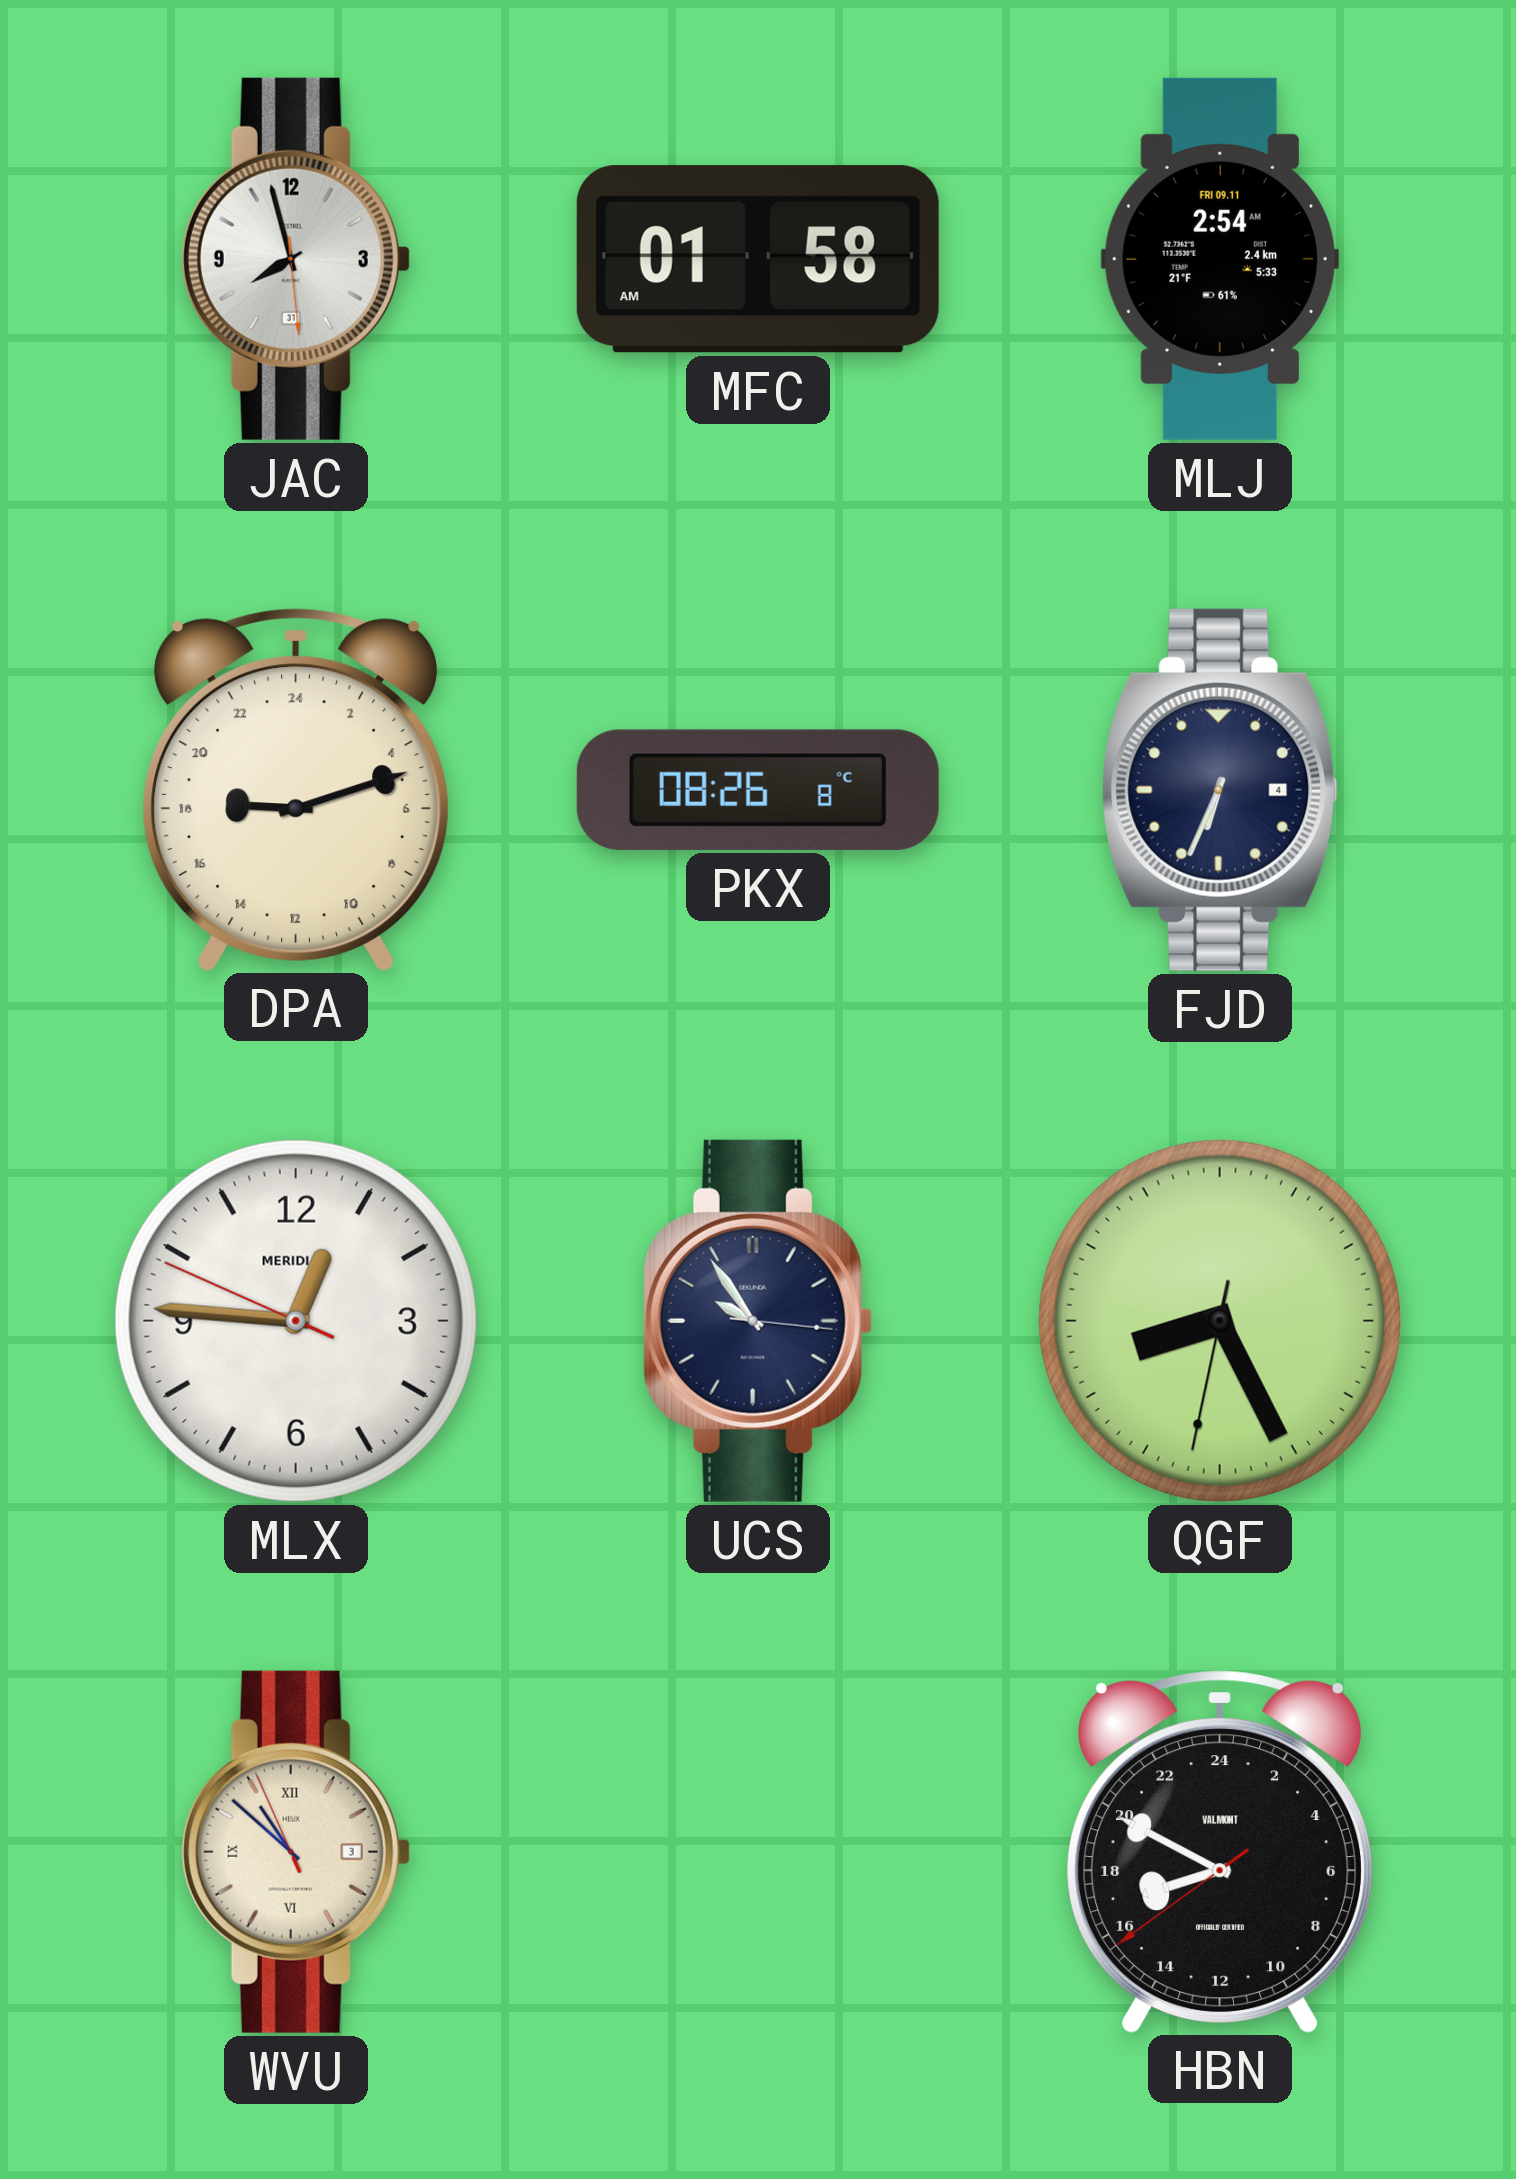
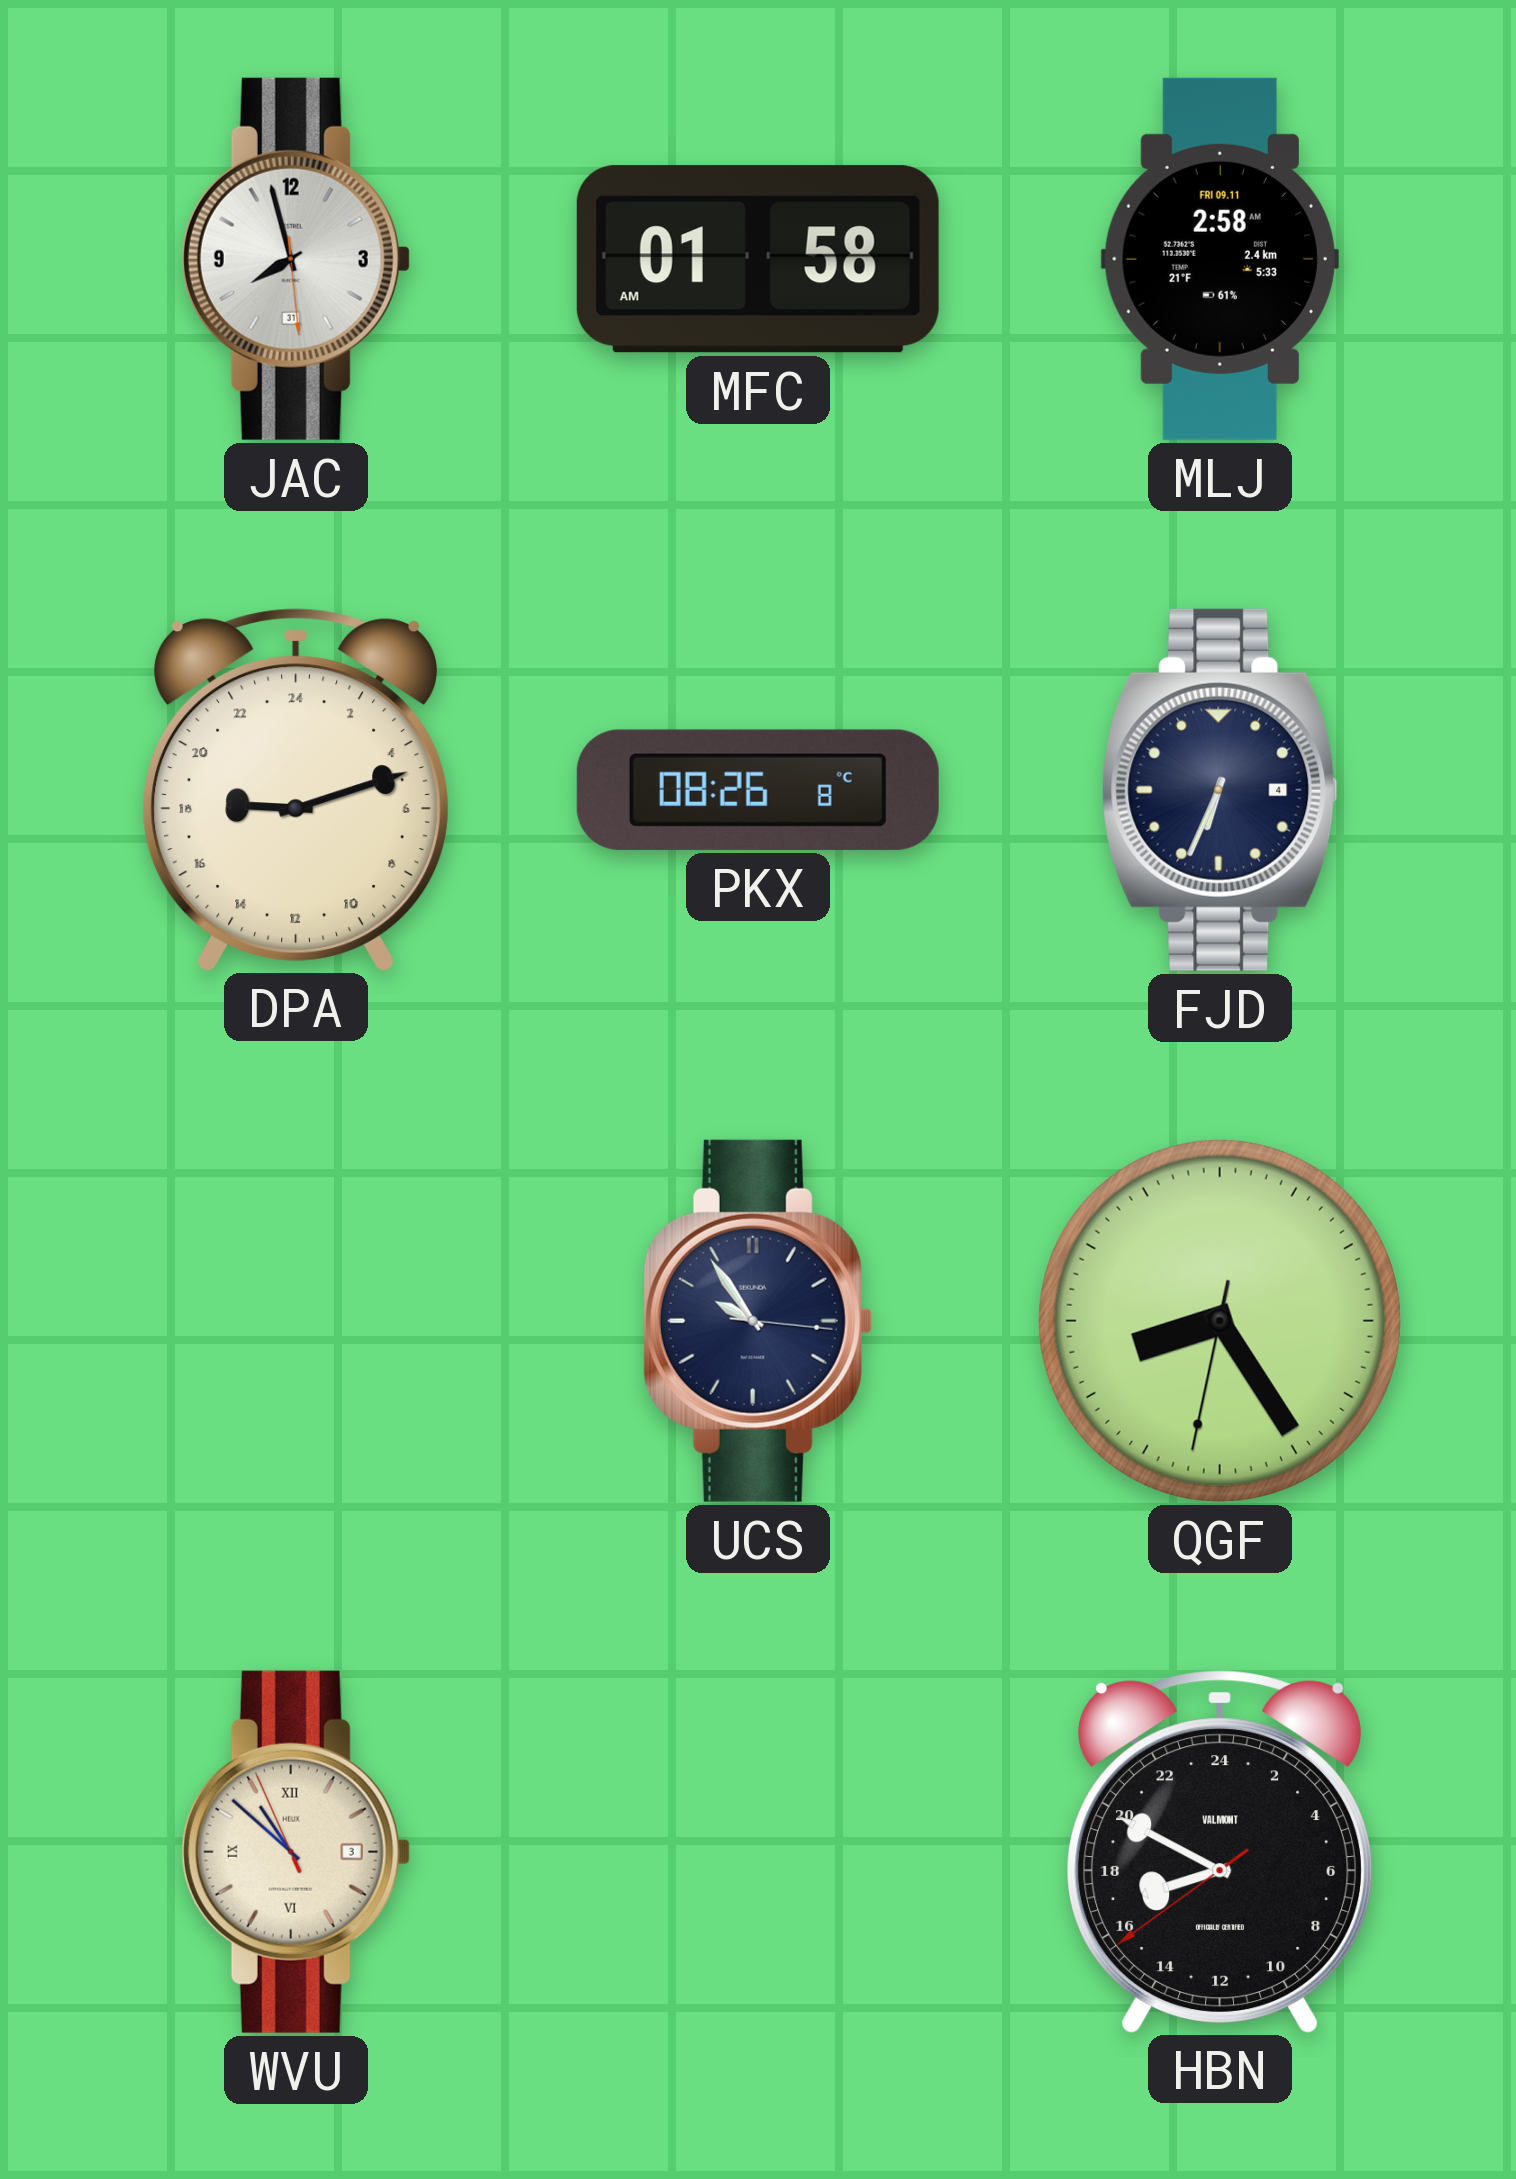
MLJ: 2:54 -> 2:58 (1220, 259)
MLX: 12:45 -> none (296, 1321)
QGF: 8:25 -> 8:24 (1220, 1321)
